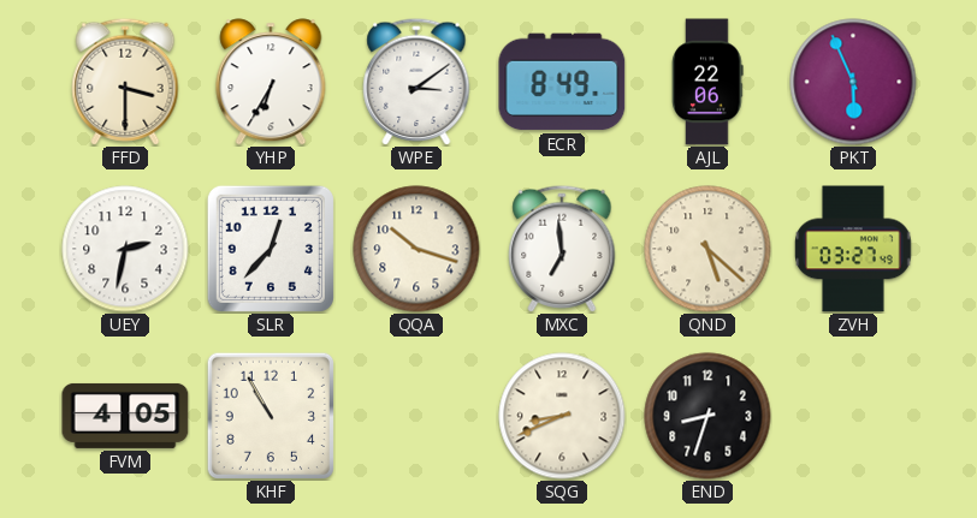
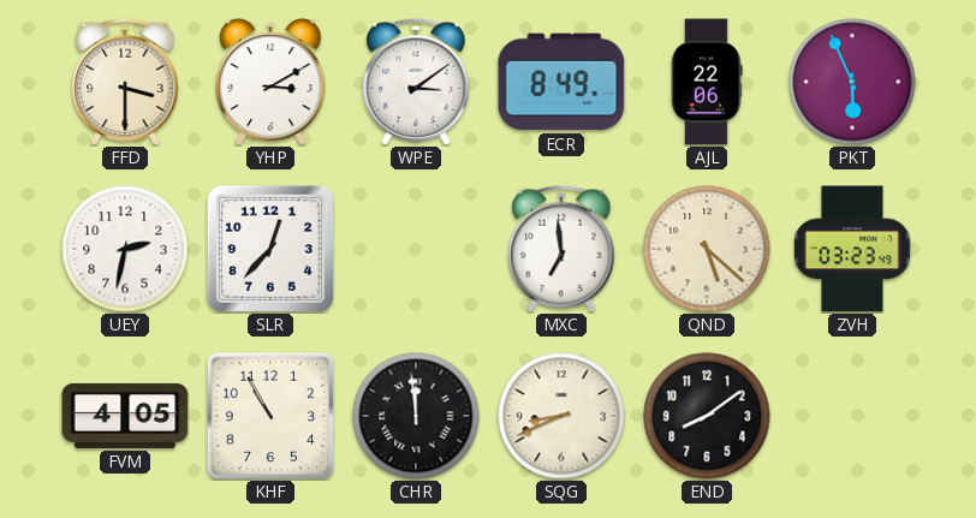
YHP: 6:35 -> 3:10 (270, 82)
QQA: 10:18 -> none (416, 249)
ZVH: 03:27 -> 03:23 (852, 249)
CHR: none -> 11:59 (416, 416)
END: 8:33 -> 8:09 (707, 416)
